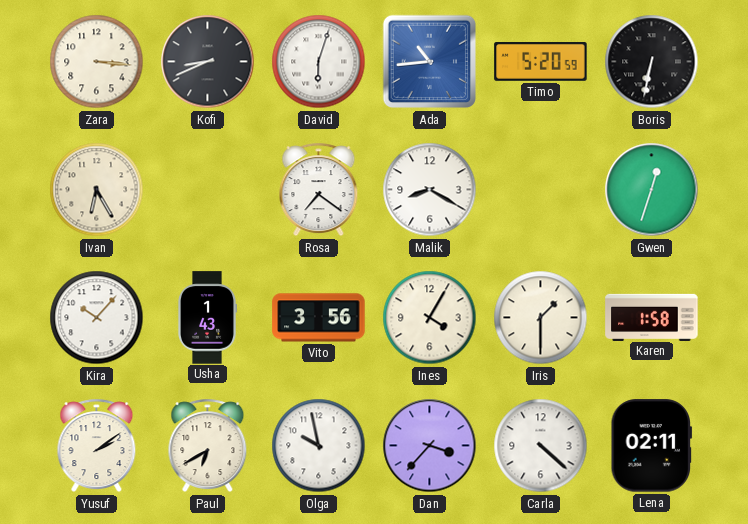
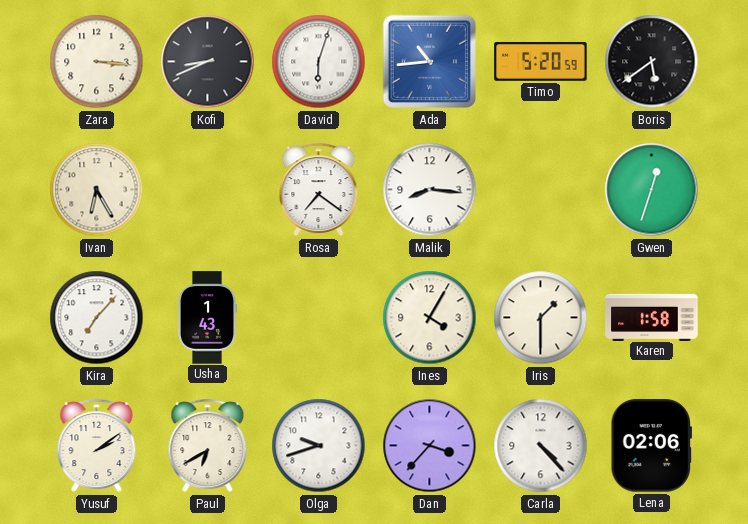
Boris: 6:32 -> 5:39 (652, 62)
Malik: 8:20 -> 8:16 (430, 190)
Kira: 10:07 -> 7:07 (97, 318)
Vito: 3:56 -> none (319, 318)
Olga: 9:58 -> 9:42 (319, 446)
Carla: 4:22 -> 4:23 (541, 446)
Lena: 02:11 -> 02:06 (652, 446)
